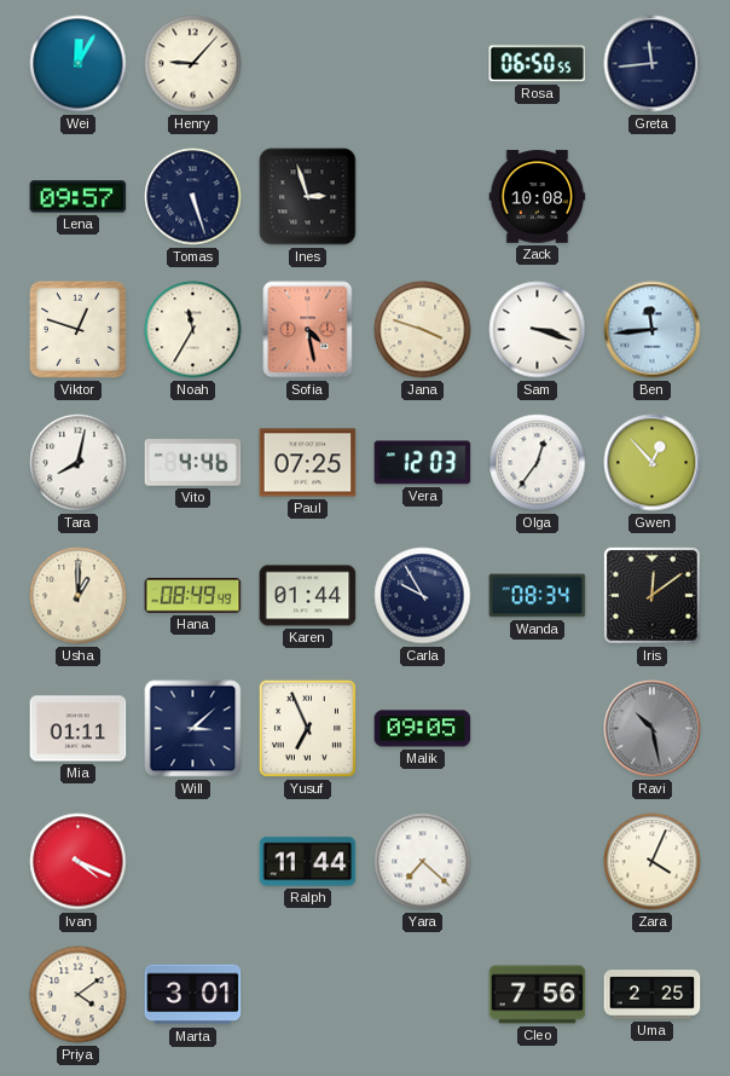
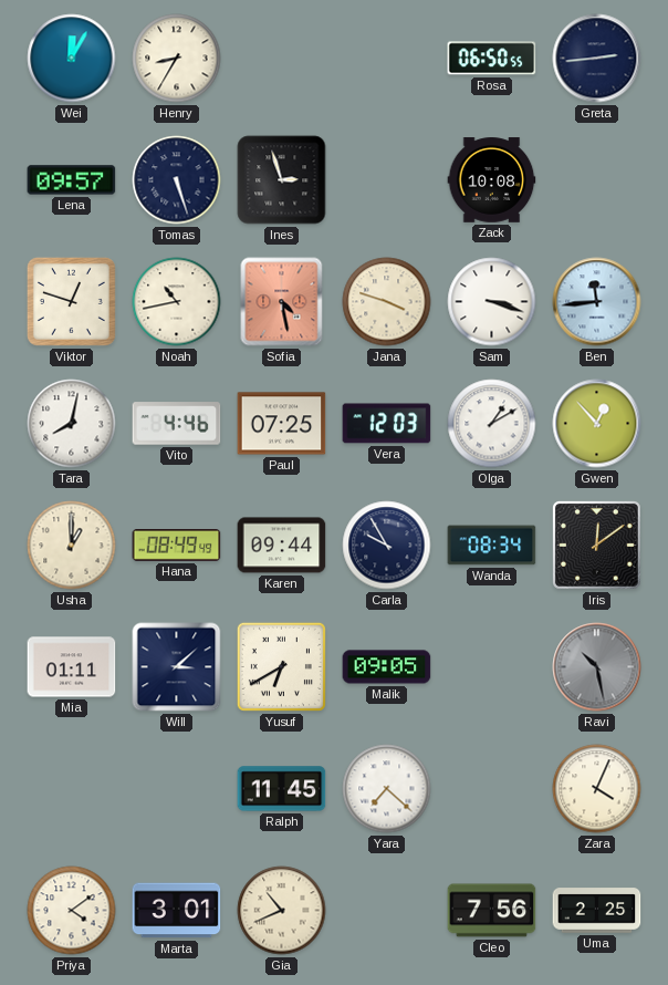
Henry: 9:07 -> 8:35 (177, 59)
Greta: 11:44 -> 2:44 (597, 59)
Noah: 11:35 -> 10:43 (177, 302)
Olga: 12:36 -> 1:10 (492, 424)
Karen: 01:44 -> 09:44 (282, 546)
Yusuf: 6:56 -> 6:40 (281, 666)
Ivan: 4:19 -> none (79, 862)
Ralph: 11:44 -> 11:45 (282, 789)
Gia: none -> 10:41 (282, 911)
